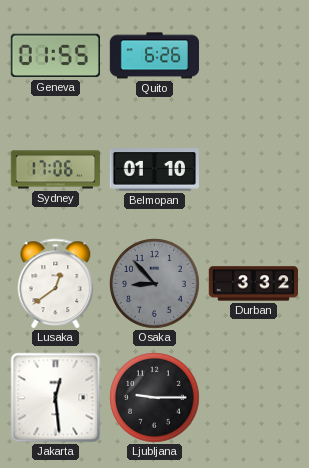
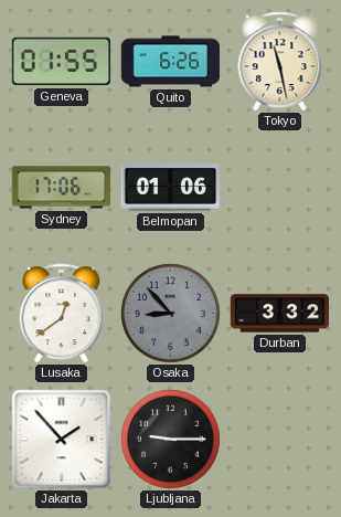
Tokyo: none -> 11:28 (280, 62)
Belmopan: 01:10 -> 01:06 (171, 188)
Jakarta: 12:29 -> 1:53 (62, 440)
